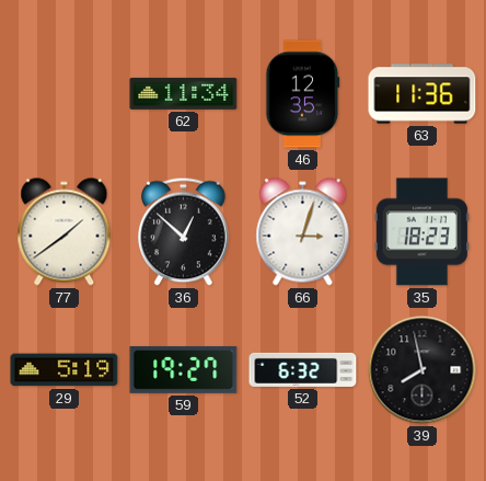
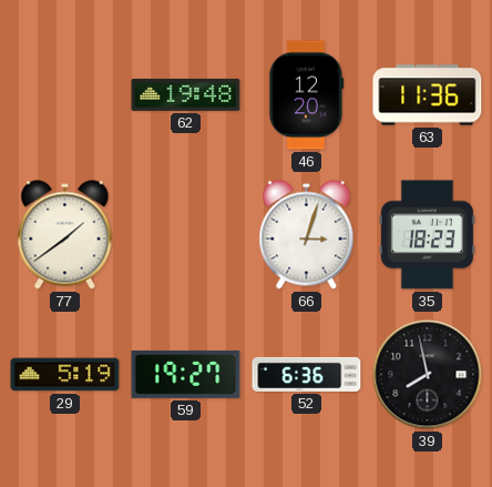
62: 11:34 -> 19:48 (186, 94)
46: 12:35 -> 12:20 (307, 95)
36: 12:52 -> none (184, 232)
52: 6:32 -> 6:36 (307, 374)
